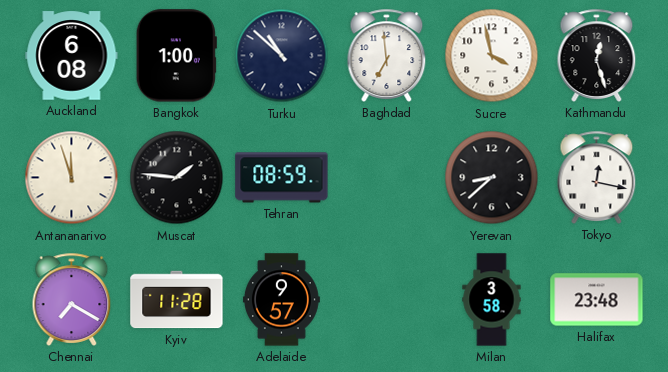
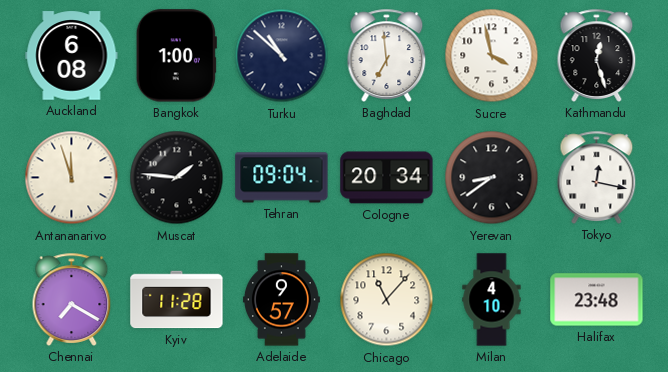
Tehran: 08:59 -> 09:04 (282, 178)
Cologne: none -> 20:34 (387, 178)
Yerevan: 8:38 -> 8:39 (492, 178)
Chicago: none -> 11:07 (387, 300)
Milan: 3:58 -> 4:10 (492, 300)
